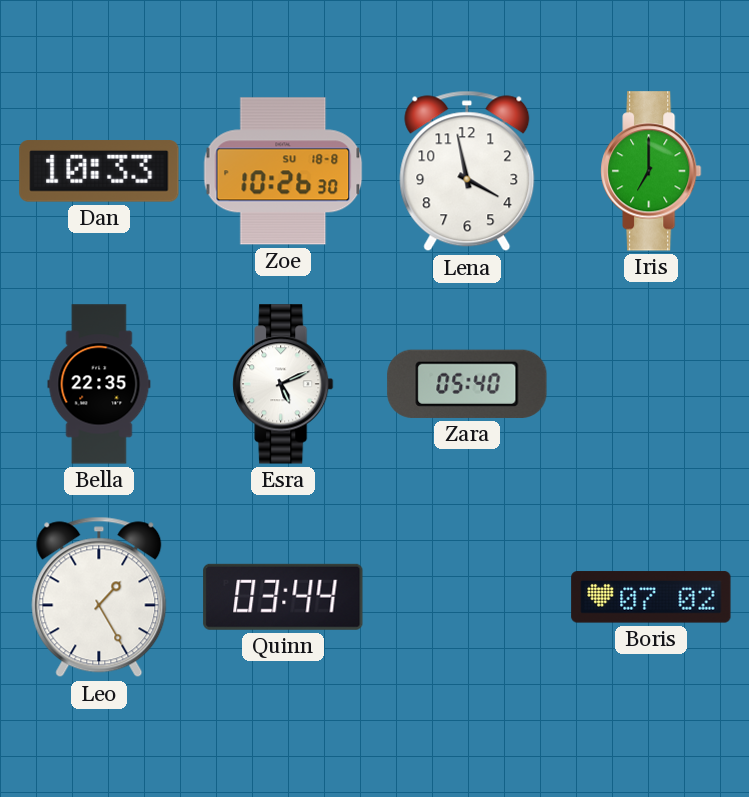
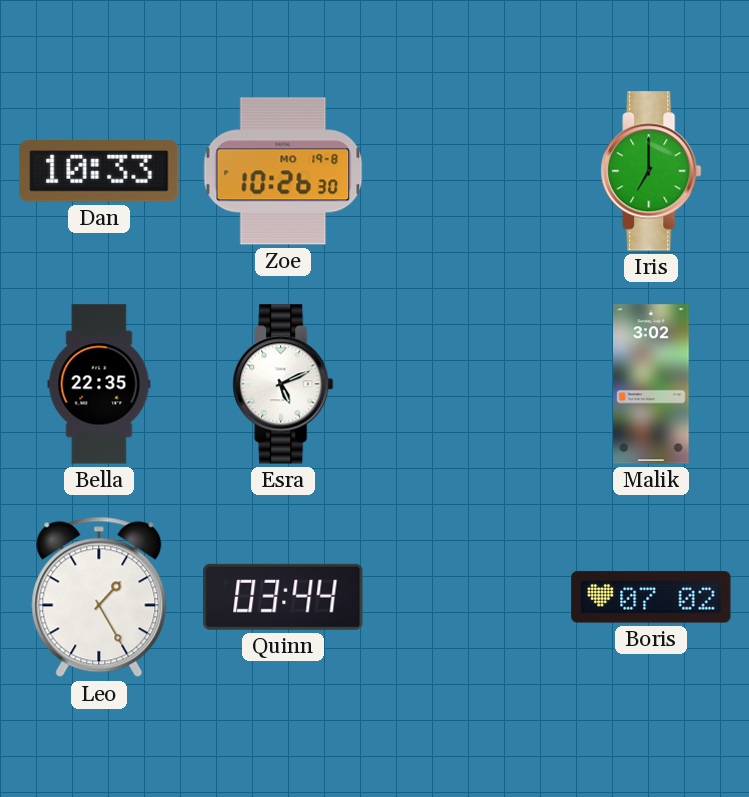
Zoe date: SU 18-8 -> MO 19-8 (283, 171)
Lena: 3:58 -> none (467, 171)
Zara: 05:40 -> none (467, 384)
Malik: none -> 3:02 (651, 384)
